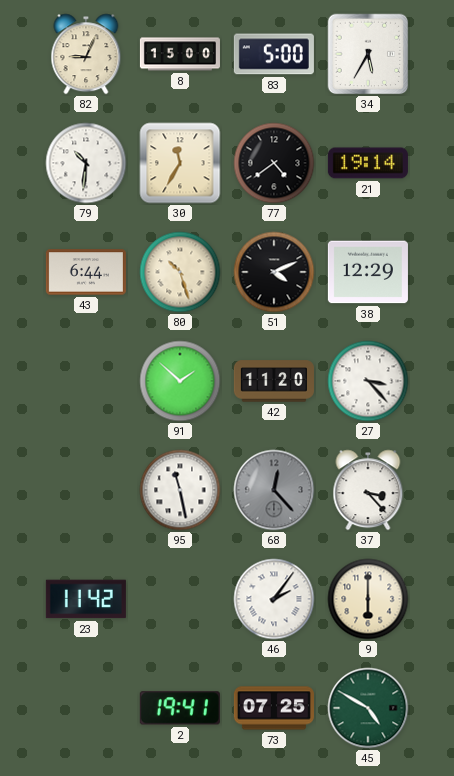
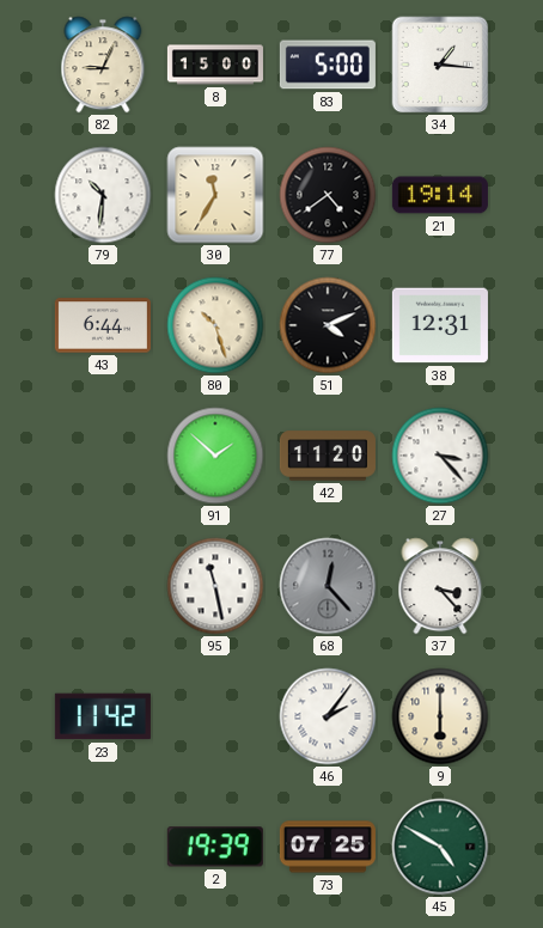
34: 5:35 -> 1:16 (440, 65)
38: 12:29 -> 12:31 (440, 325)
2: 19:41 -> 19:39 (215, 847)
